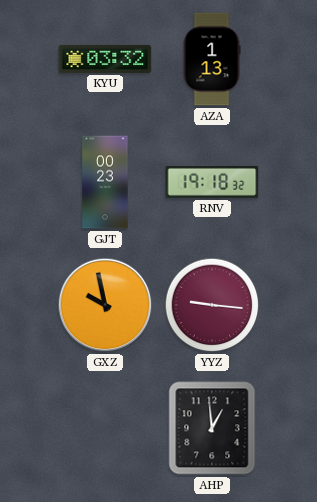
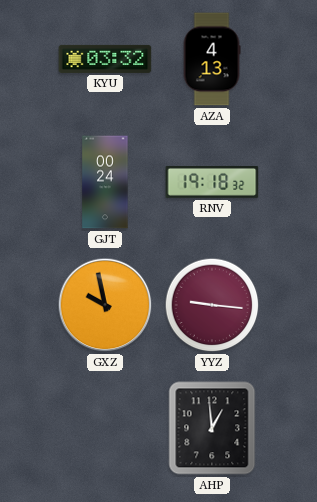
AZA: 1:13 -> 4:13 (212, 59)
GJT: 00:23 -> 00:24 (105, 182)
